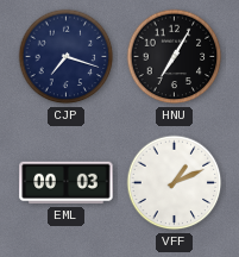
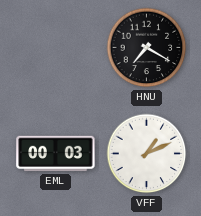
CJP: 7:18 -> none (67, 57)
HNU: 7:05 -> 7:20 (147, 48)
